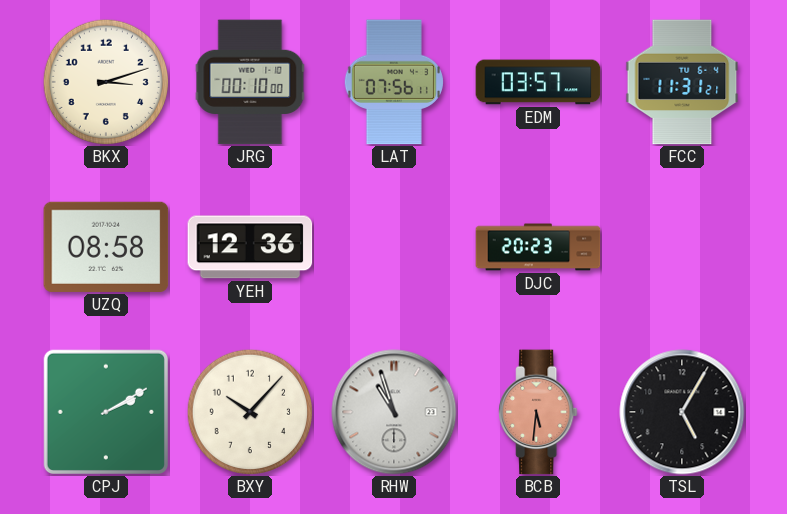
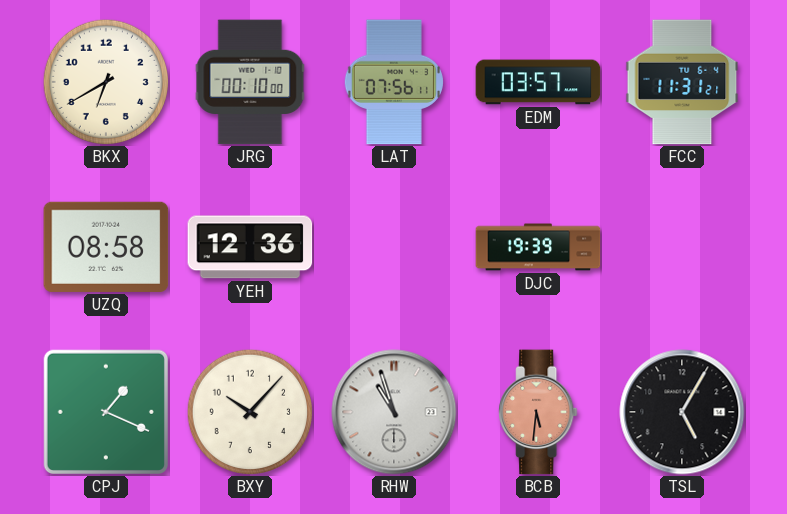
BKX: 3:12 -> 6:40 (106, 82)
DJC: 20:23 -> 19:39 (538, 247)
CPJ: 2:10 -> 1:19 (105, 411)
